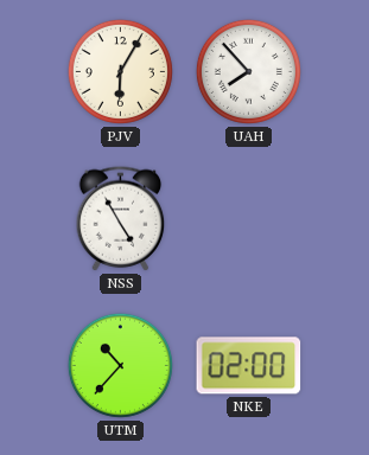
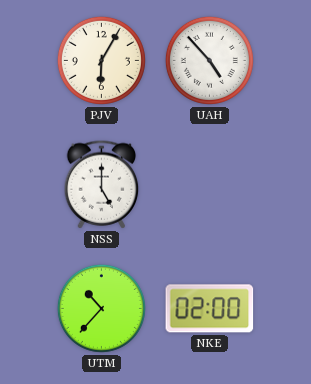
UAH: 7:53 -> 4:53 (209, 60)
NSS: 4:55 -> 5:00 (102, 185)
